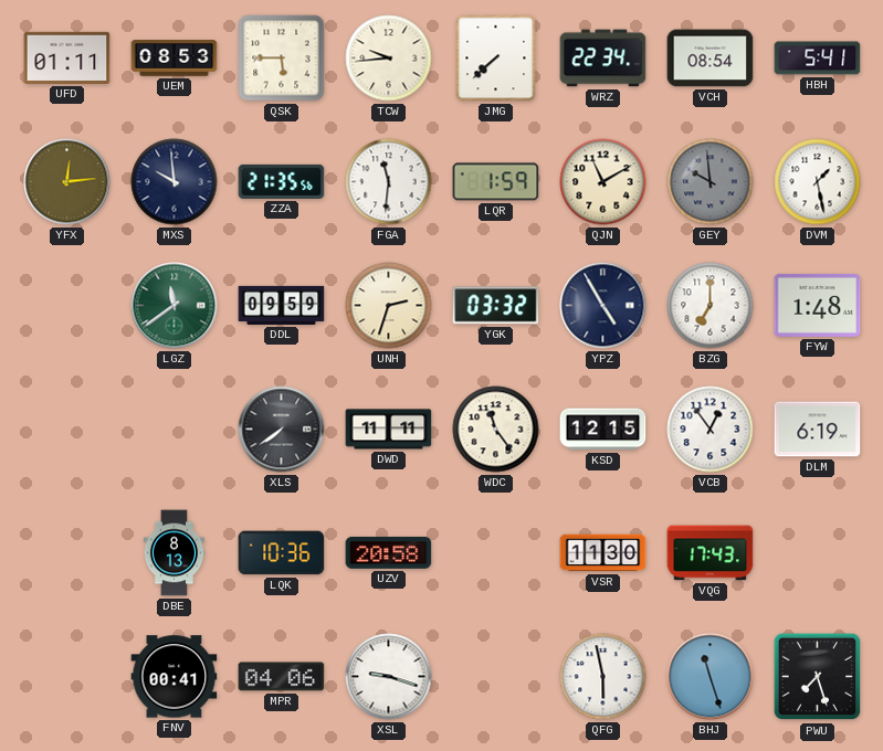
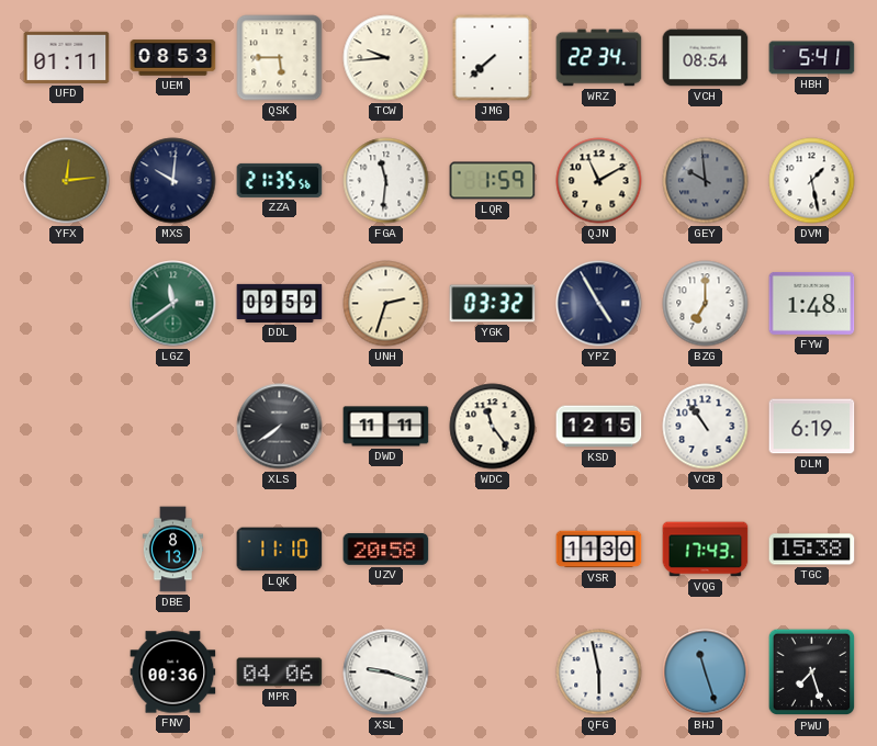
MXS: 9:59 -> 10:01 (173, 181)
VCB: 12:54 -> 10:54 (706, 427)
LQK: 10:36 -> 11:10 (280, 550)
TGC: none -> 15:38 (812, 550)
FNV: 00:41 -> 00:36 (173, 672)
